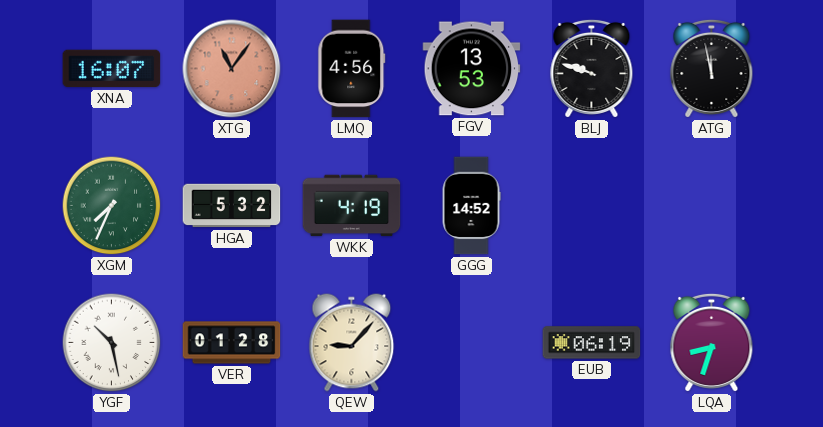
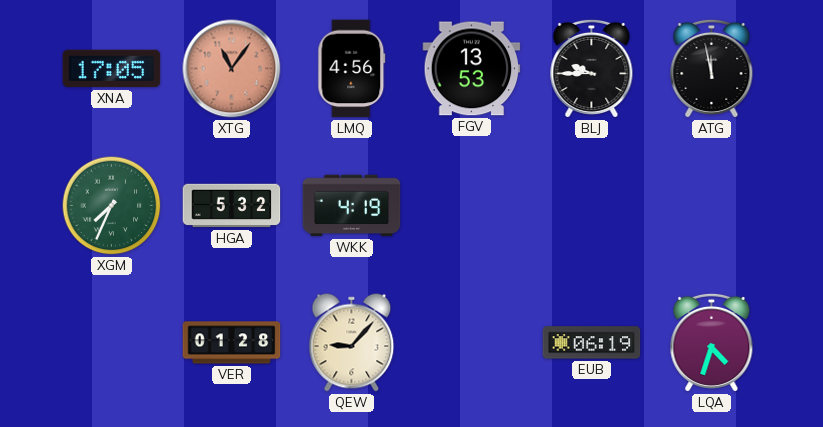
XNA: 16:07 -> 17:05 (112, 69)
BLJ: 9:48 -> 9:45 (592, 68)
GGG: 14:52 -> none (471, 206)
YGF: 10:28 -> none (112, 343)
LQA: 8:33 -> 4:33 (712, 342)
